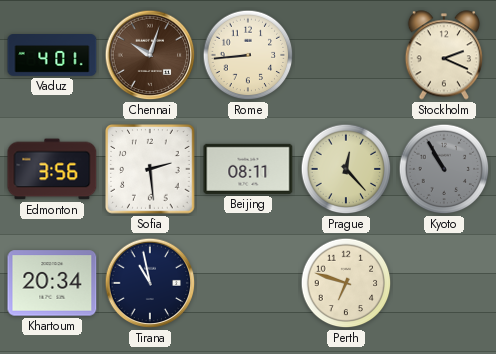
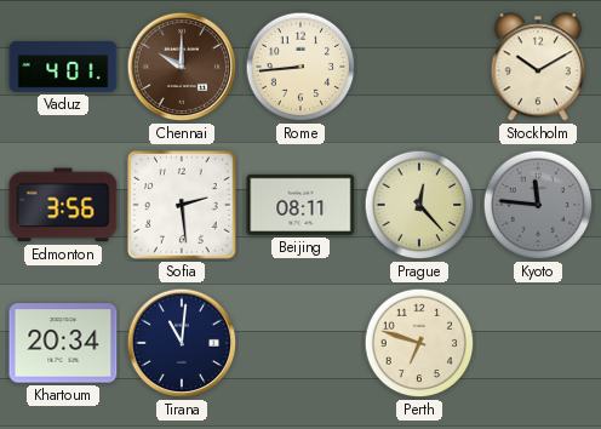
Chennai: 10:03 -> 10:00 (182, 67)
Stockholm: 2:19 -> 10:10 (538, 67)
Kyoto: 10:55 -> 11:46 (538, 205)
Tirana: 10:58 -> 11:01 (182, 343)
